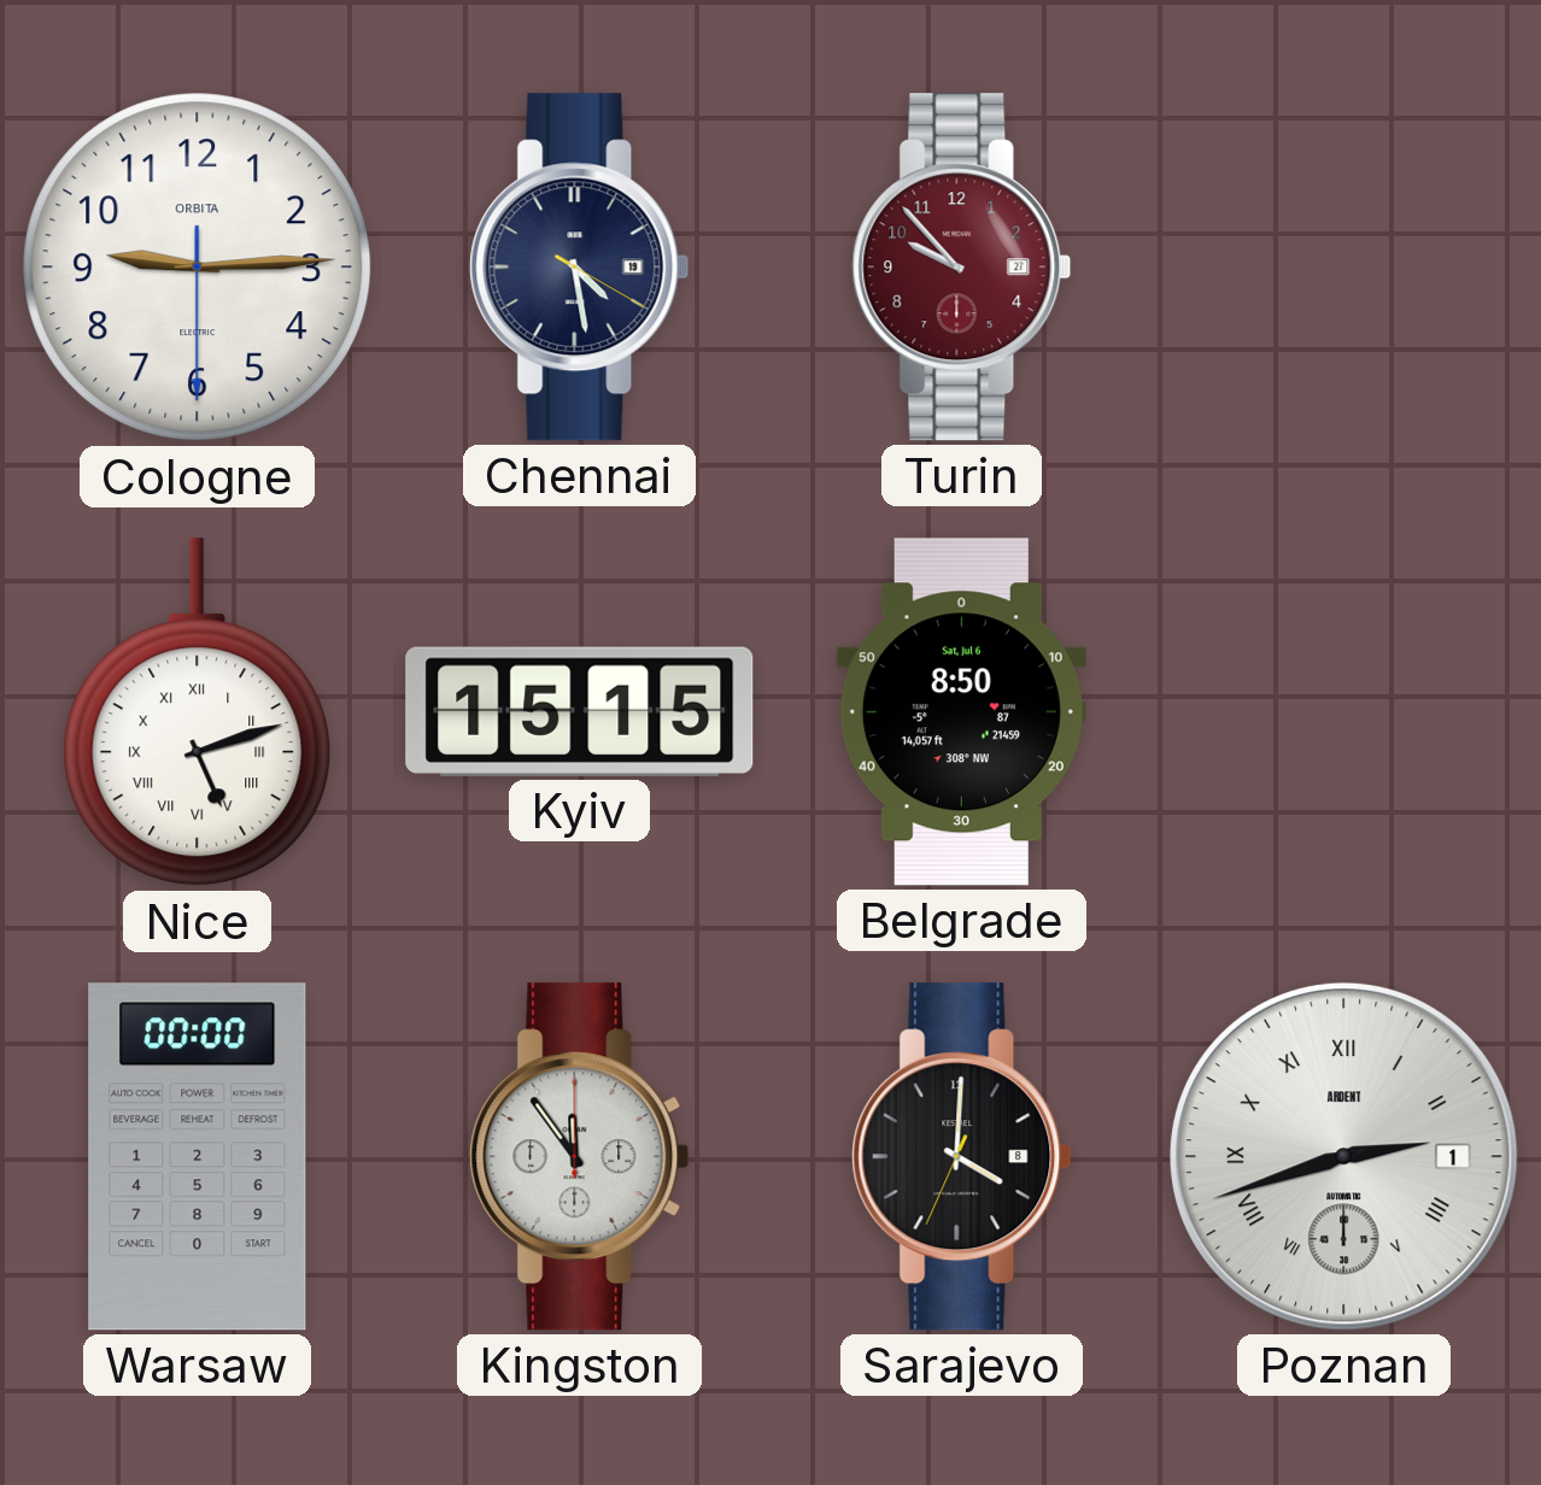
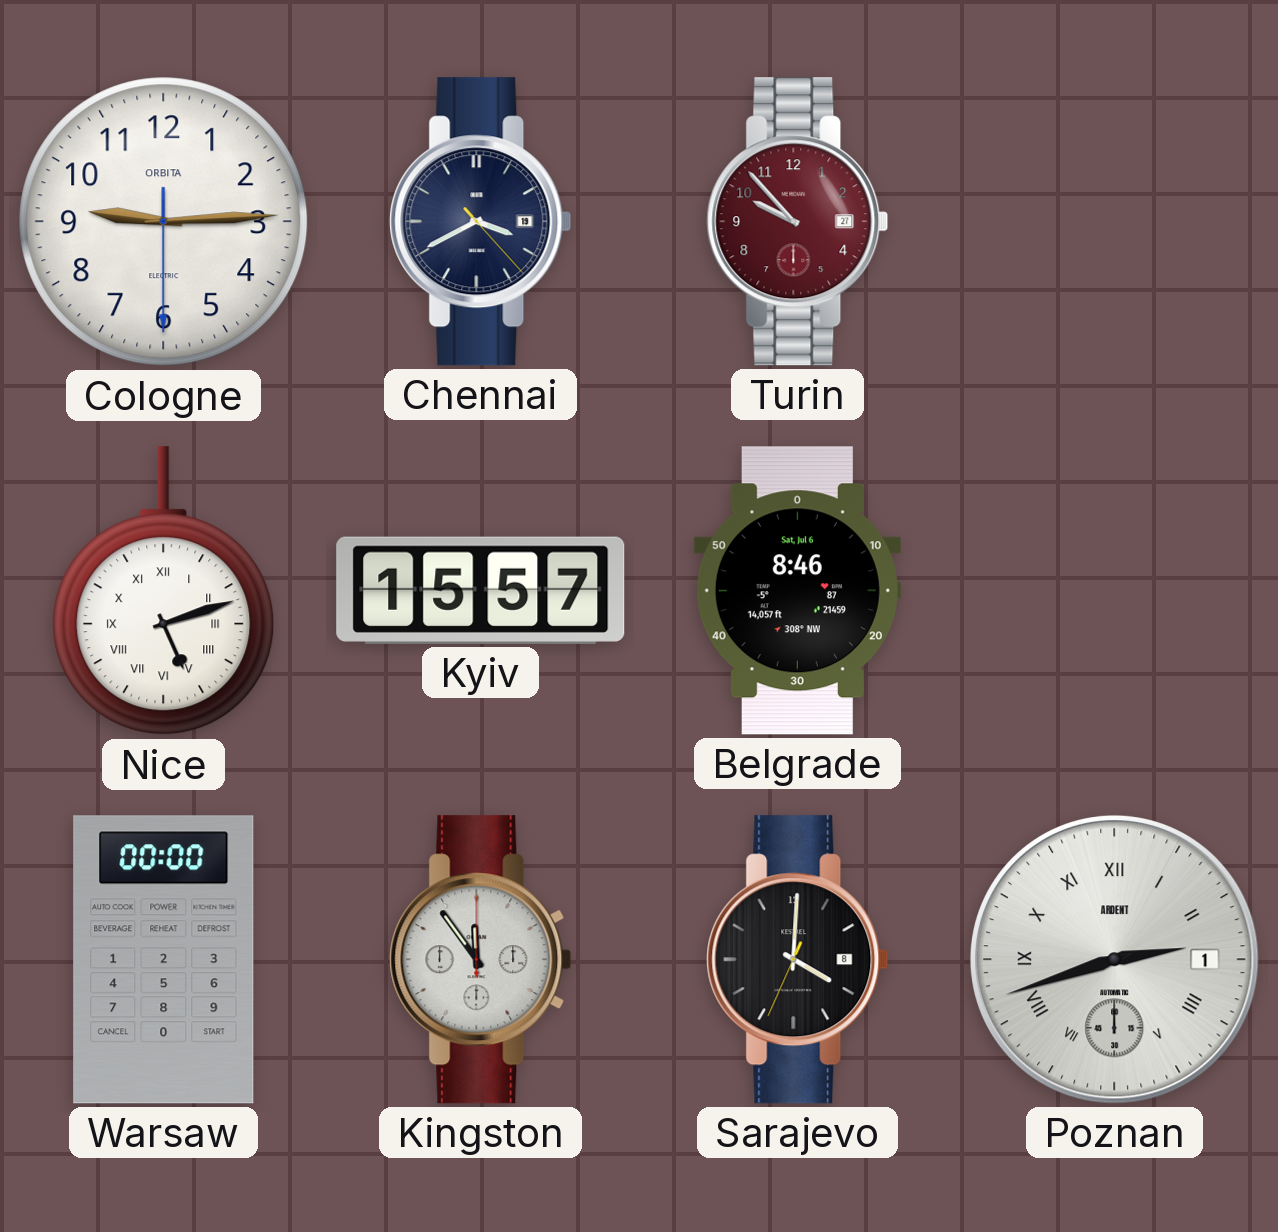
Chennai: 4:28 -> 3:40 (481, 222)
Kyiv: 15:15 -> 15:57 (481, 590)
Belgrade: 8:50 -> 8:46 (797, 591)
